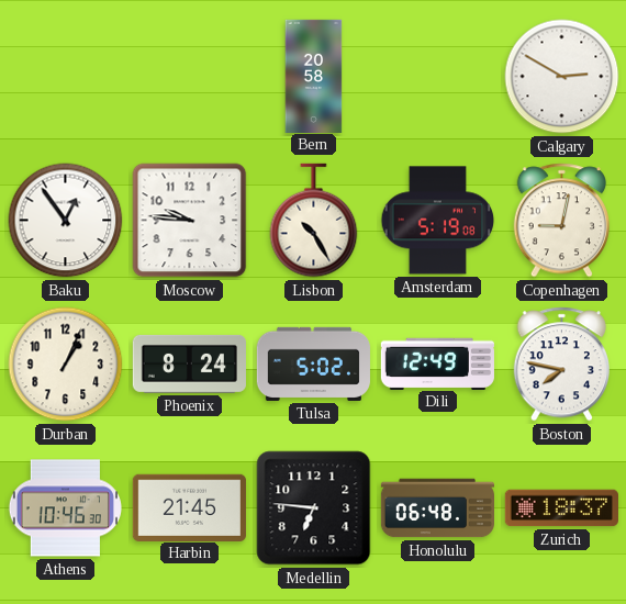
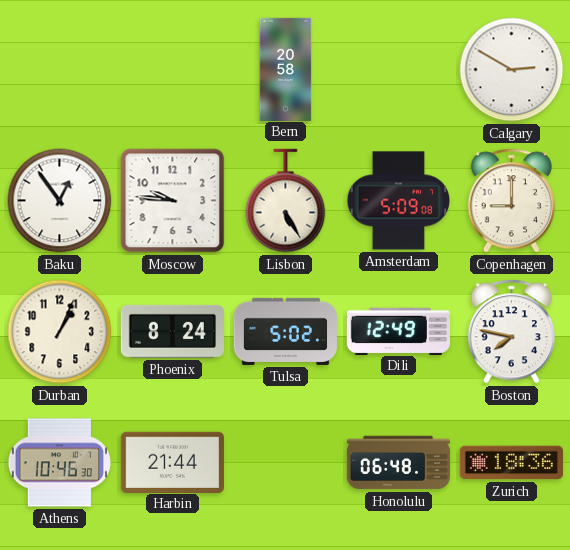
Lisbon: 10:25 -> 5:25 (286, 201)
Amsterdam: 5:19 -> 5:09 (399, 201)
Copenhagen: 9:02 -> 9:00 (511, 201)
Harbin: 21:45 -> 21:44 (172, 462)
Medellin: 6:46 -> none (314, 508)
Zurich: 18:37 -> 18:36 (511, 463)
